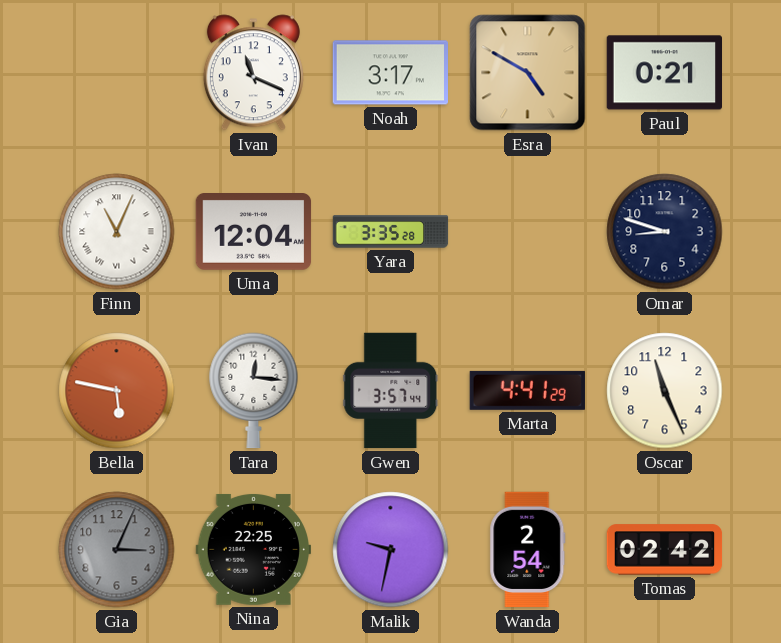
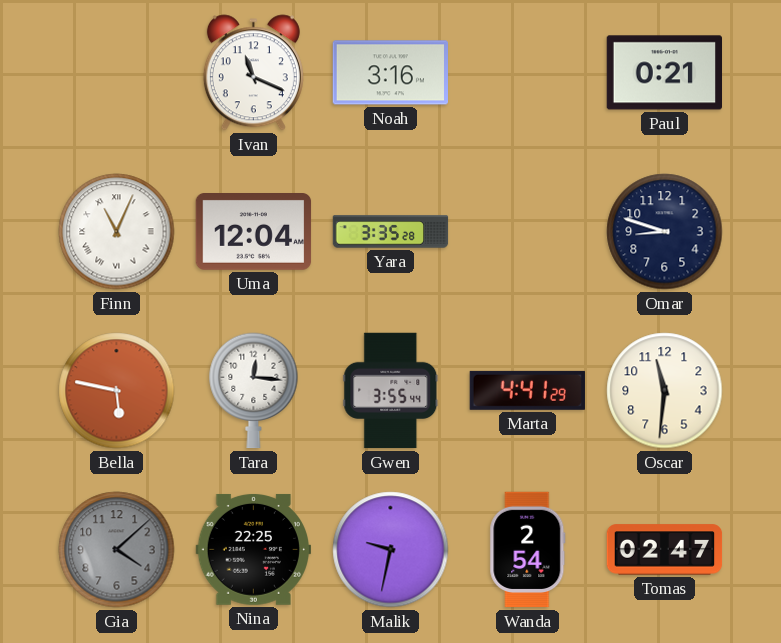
Noah: 3:17 -> 3:16 (390, 73)
Esra: 4:50 -> none (528, 73)
Gwen: 3:57 -> 3:55 (391, 391)
Oscar: 11:26 -> 11:31 (665, 391)
Gia: 3:04 -> 4:08 (117, 550)
Tomas: 02:42 -> 02:47 (665, 550)
